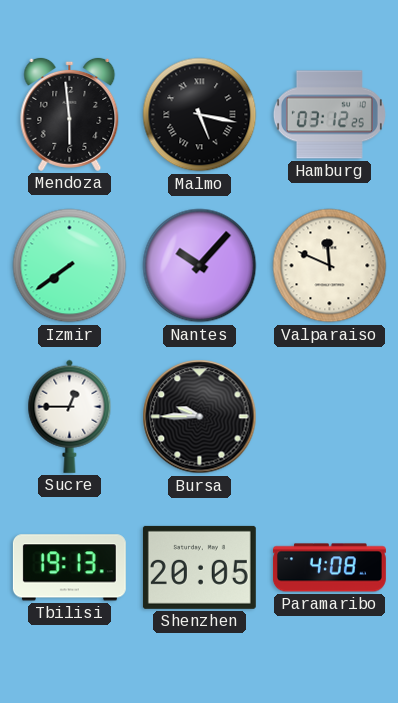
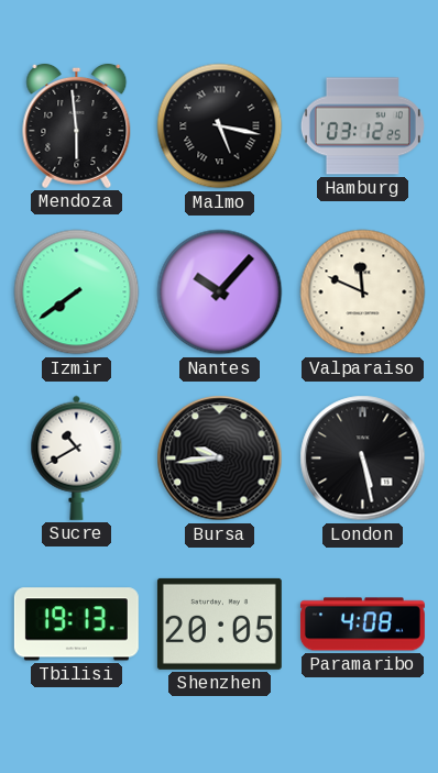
Sucre: 12:45 -> 10:40 (77, 457)
Bursa: 9:45 -> 9:44 (220, 459)
London: none -> 5:28 (363, 459)
